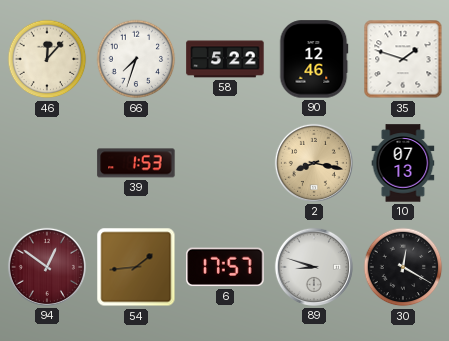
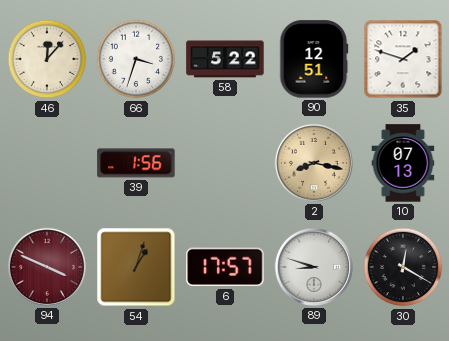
66: 7:33 -> 3:33 (136, 59)
90: 12:46 -> 12:51 (314, 59)
39: 1:53 -> 1:56 (136, 163)
94: 12:51 -> 3:49 (47, 267)
54: 1:44 -> 1:03 (136, 267)
